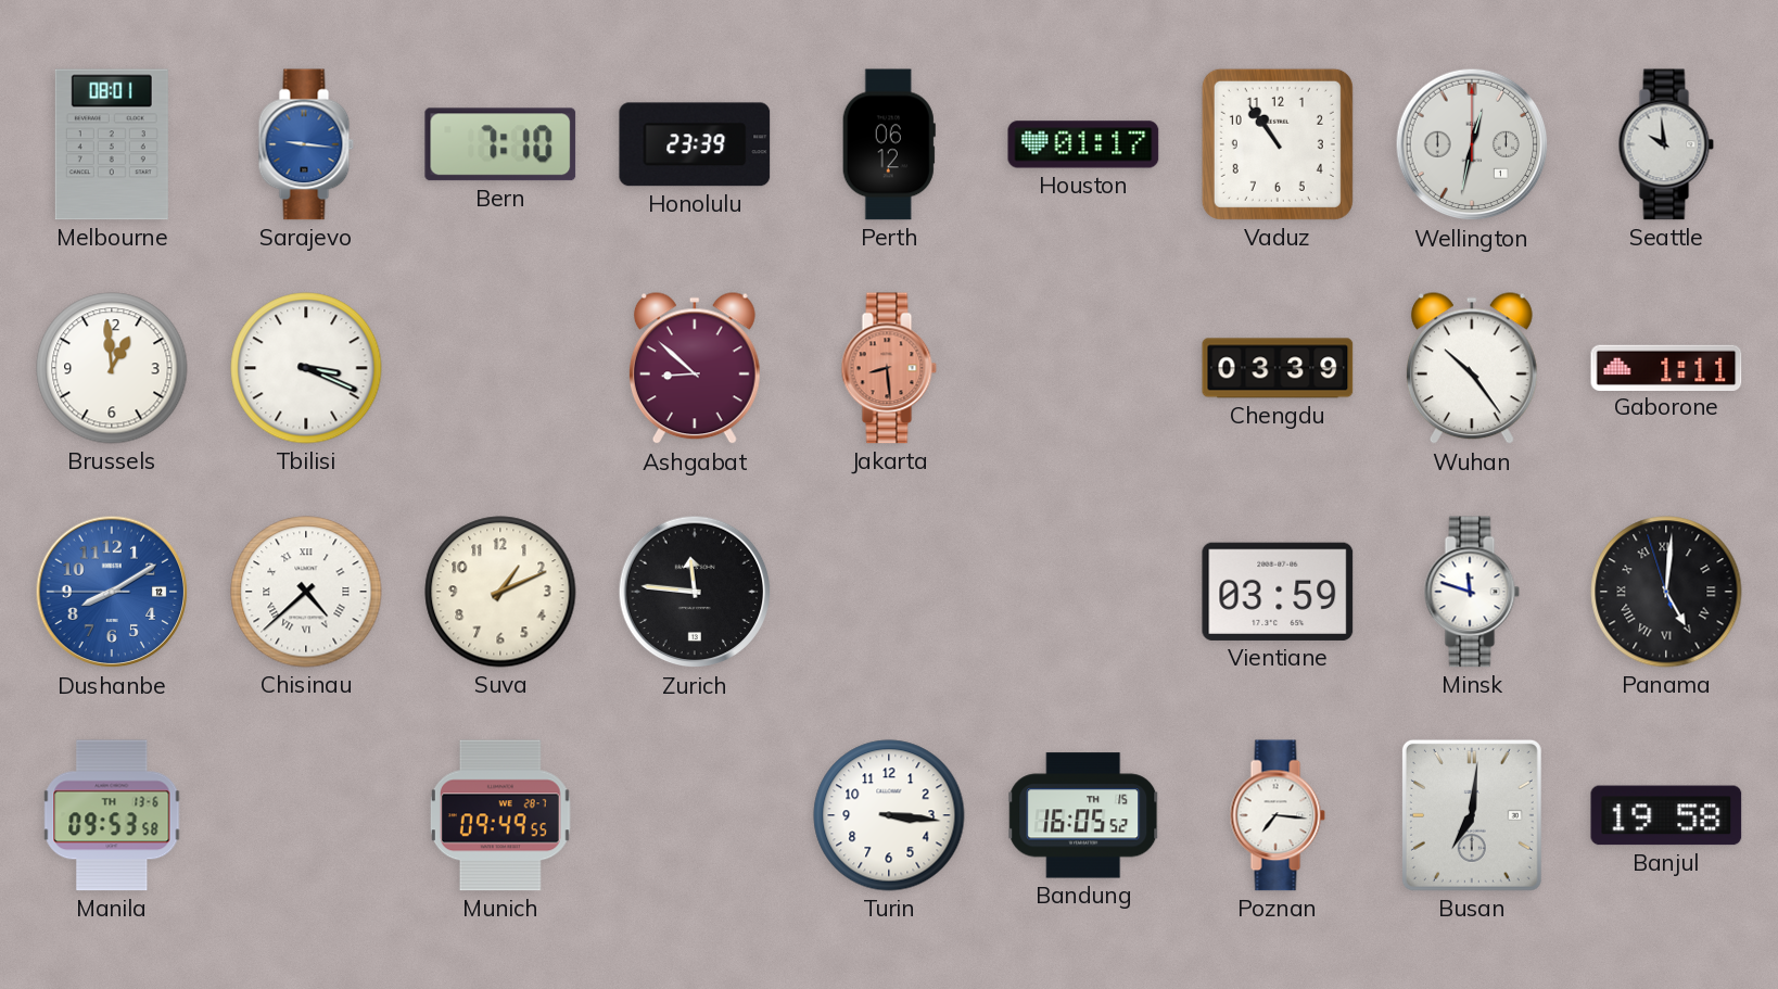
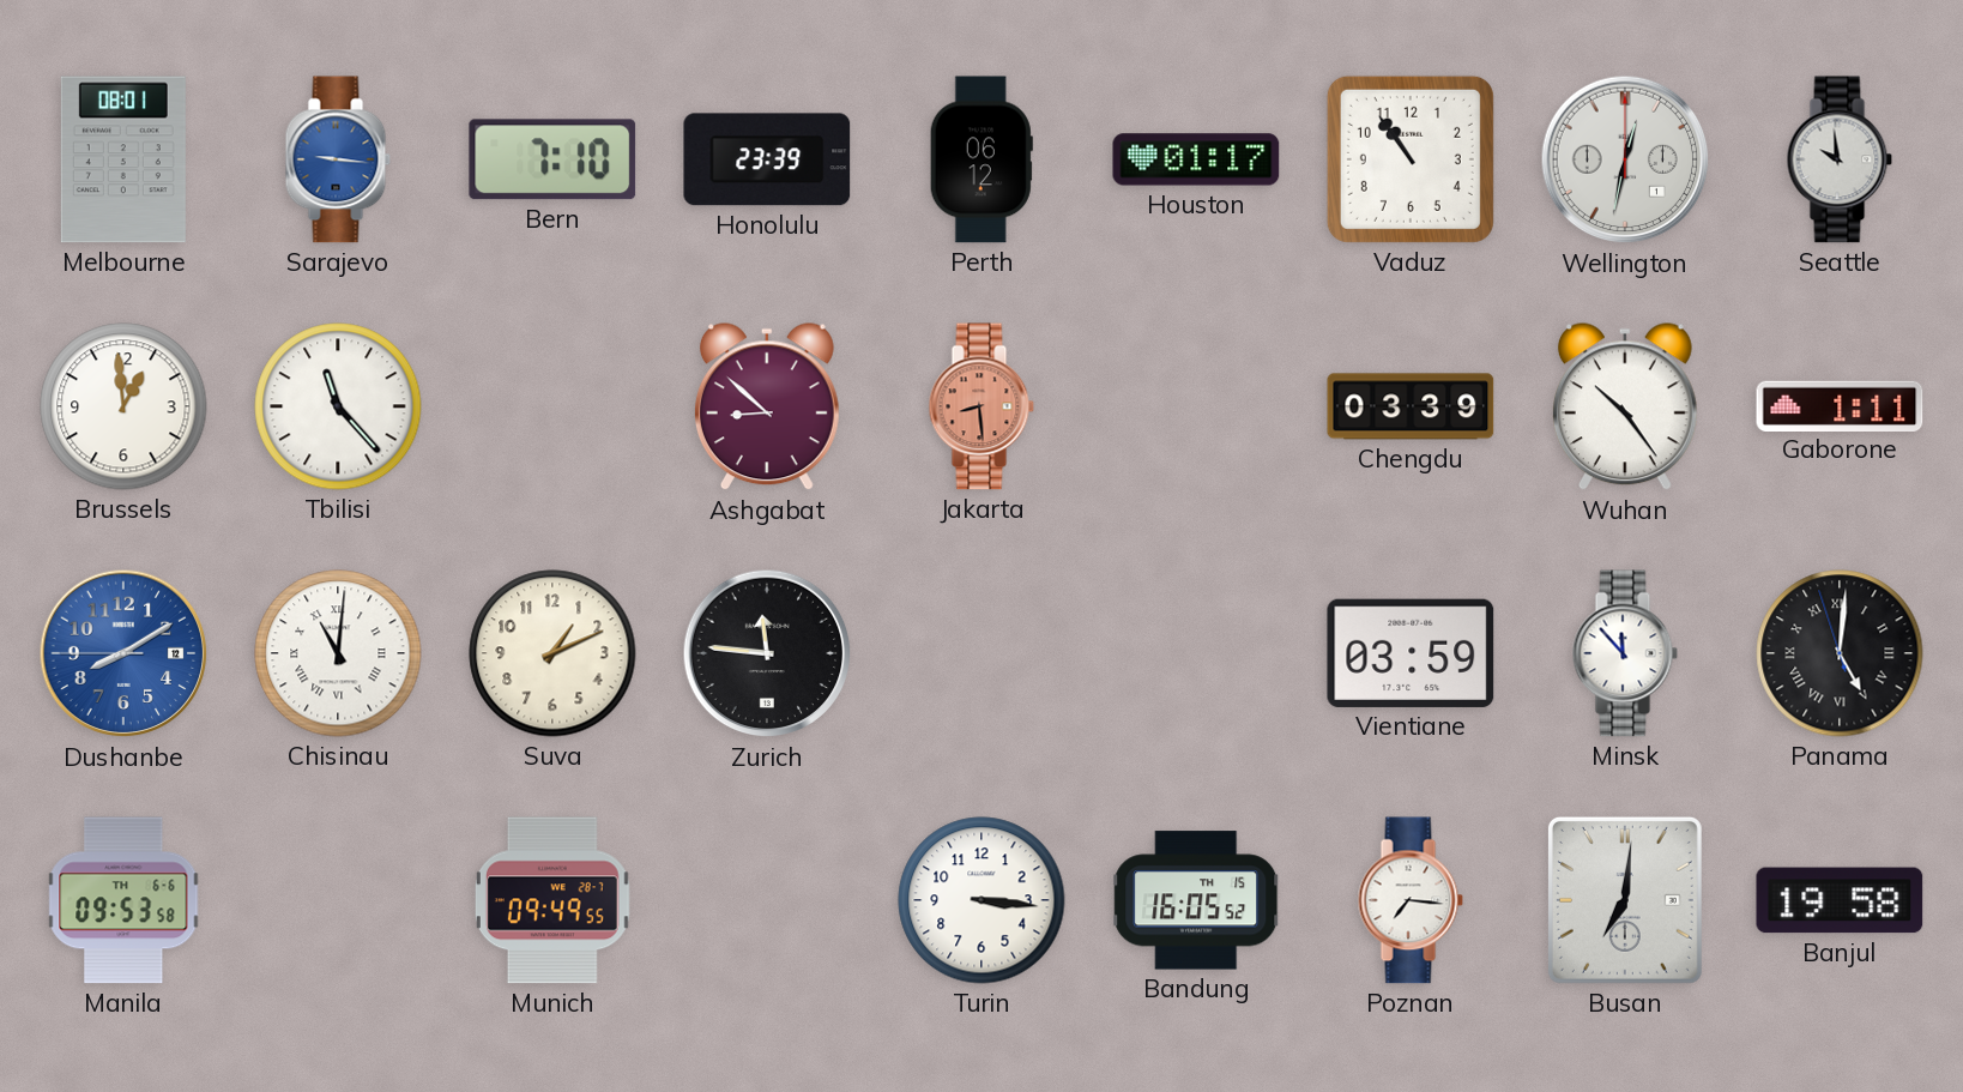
Tbilisi: 3:19 -> 11:23 (338, 406)
Chisinau: 4:38 -> 11:01 (338, 653)
Minsk: 11:48 -> 11:53 (1625, 653)
Manila date: TH 13-6 -> TH 6-6 (123, 900)
